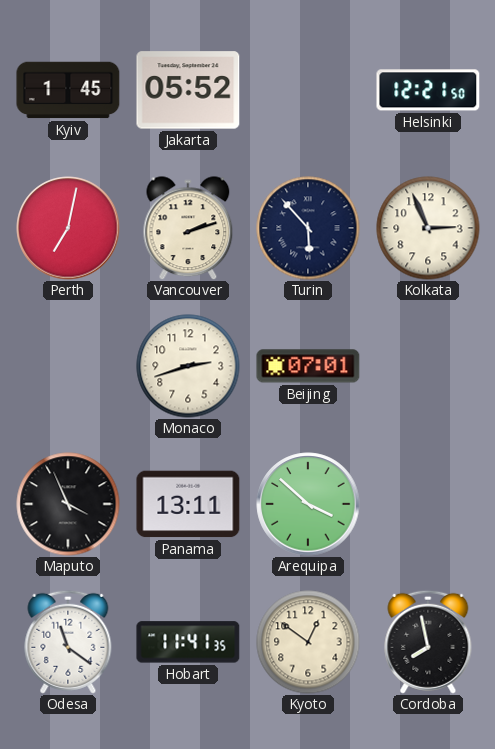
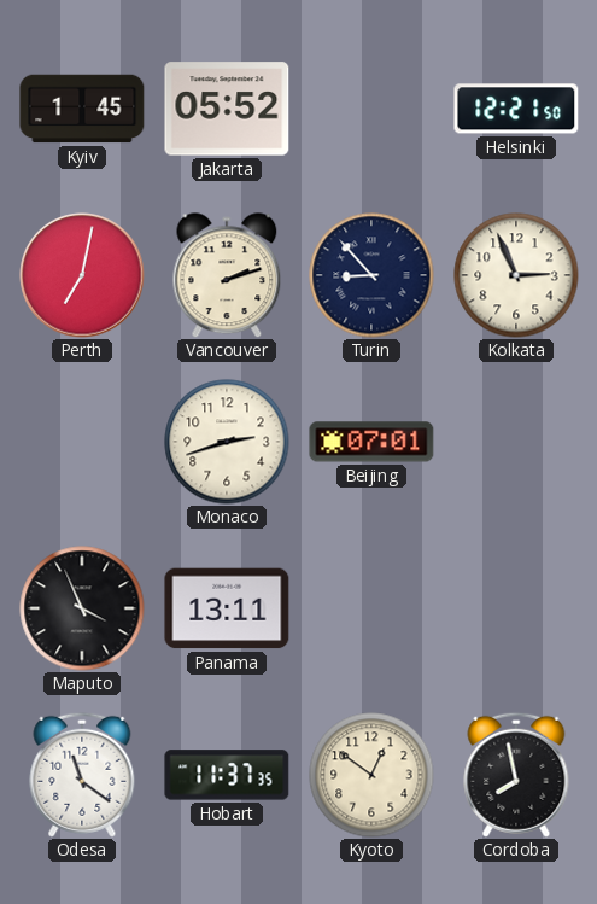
Turin: 5:53 -> 8:53 (371, 275)
Arequipa: 3:52 -> none (308, 504)
Hobart: 11:41 -> 11:37 (227, 775)
